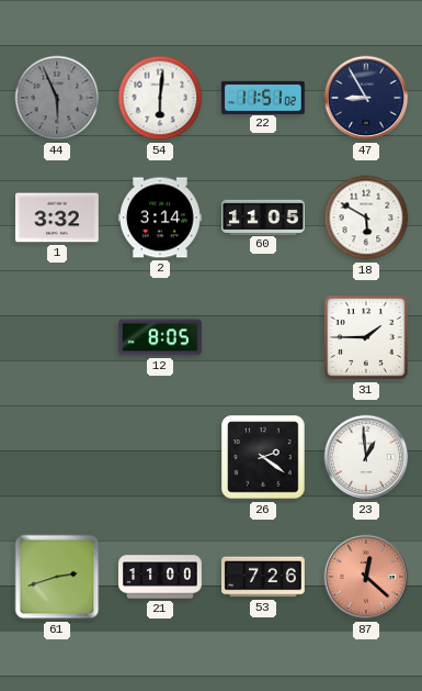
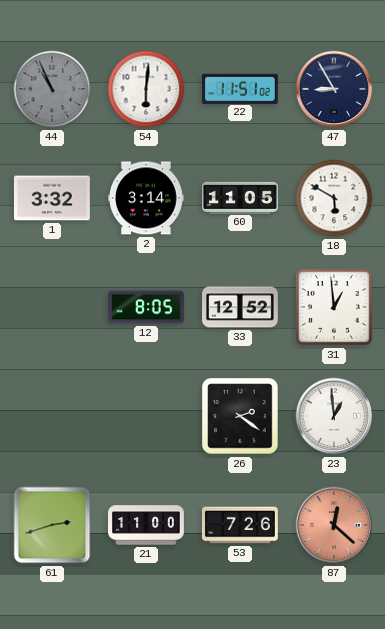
44: 5:56 -> 10:56 (52, 89)
33: none -> 12:52 (241, 307)
31: 1:45 -> 12:59 (334, 307)
